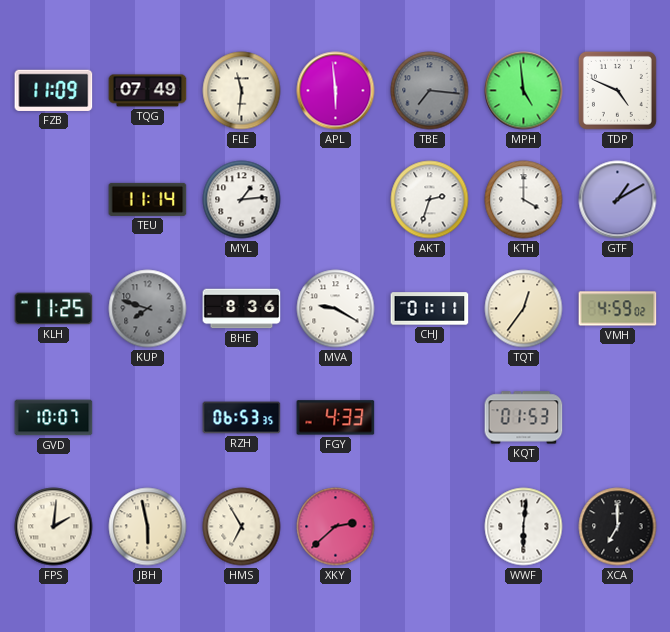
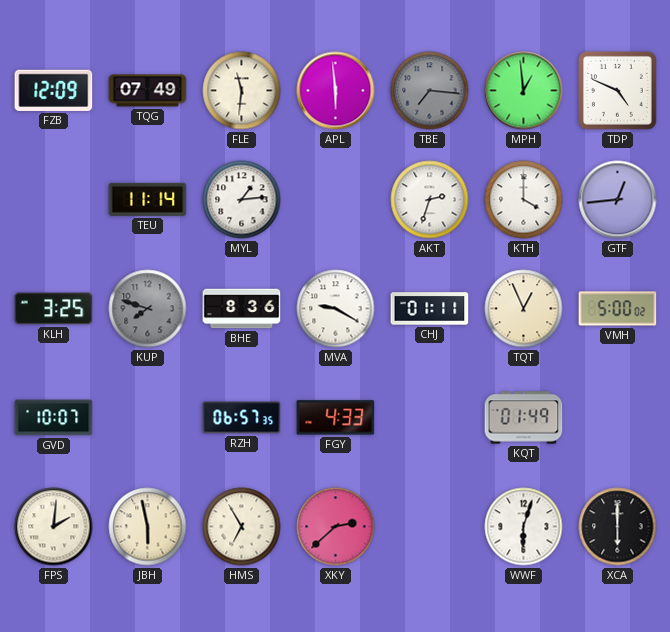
FZB: 11:09 -> 12:09 (54, 90)
MPH: 4:59 -> 12:59 (524, 91)
GTF: 1:10 -> 12:44 (618, 200)
KLH: 11:25 -> 3:25 (54, 309)
TQT: 12:36 -> 12:56 (524, 309)
VMH: 4:59 -> 5:00 (618, 309)
RZH: 06:53 -> 06:57 (242, 418)
KQT: 01:53 -> 01:49 (524, 418)
WWF: 6:01 -> 6:03 (524, 527)
XCA: 7:00 -> 6:00 (618, 527)
